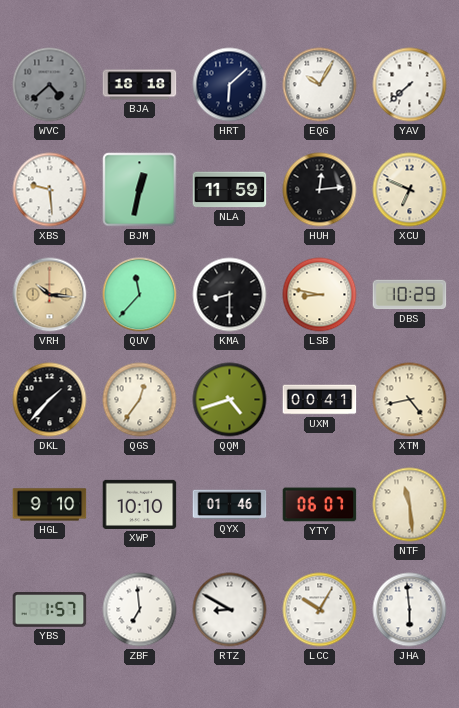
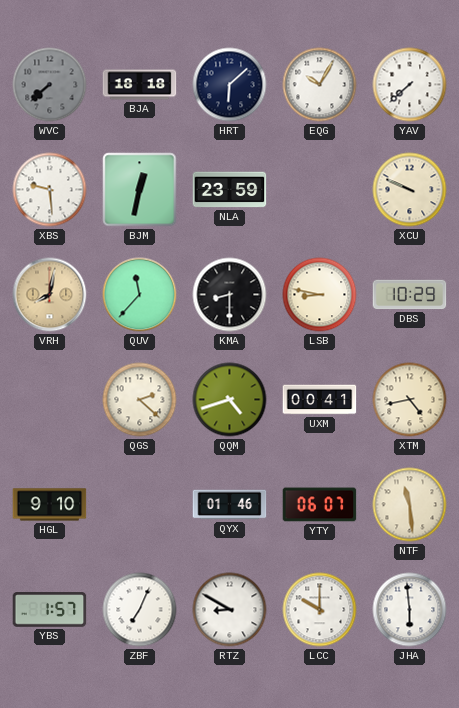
WVC: 4:38 -> 7:38 (50, 85)
NLA: 11:59 -> 23:59 (230, 190)
HUH: 12:14 -> none (320, 190)
XCU: 6:49 -> 9:49 (410, 190)
VRH: 10:16 -> 8:02 (50, 295)
DKL: 1:37 -> none (50, 400)
QGS: 12:36 -> 2:22 (140, 400)
XWP: 10:10 -> none (140, 504)
ZBF: 6:59 -> 7:04 (140, 610)
LCC: 10:05 -> 10:00 (320, 610)
